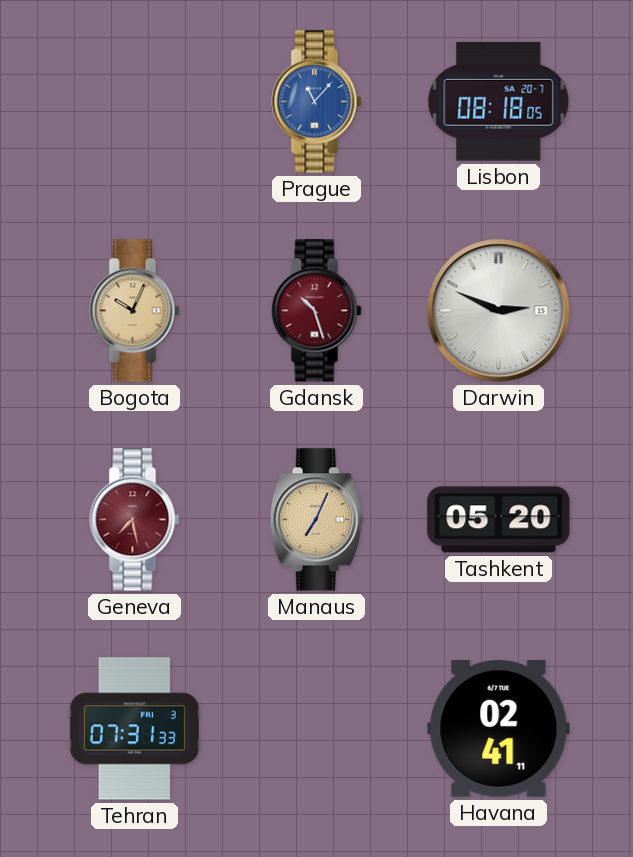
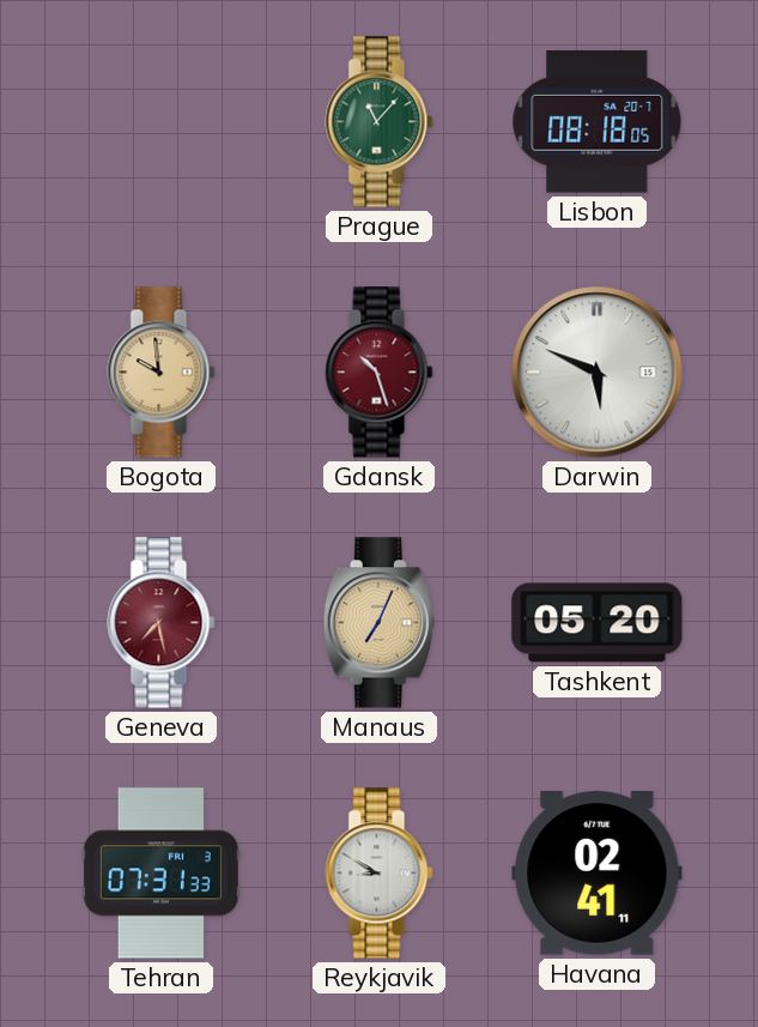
Prague dial: blue -> green (380, 122)
Bogota: 10:04 -> 9:59 (162, 373)
Darwin: 2:49 -> 5:49 (598, 373)
Reykjavik: none -> 8:50 (380, 874)
